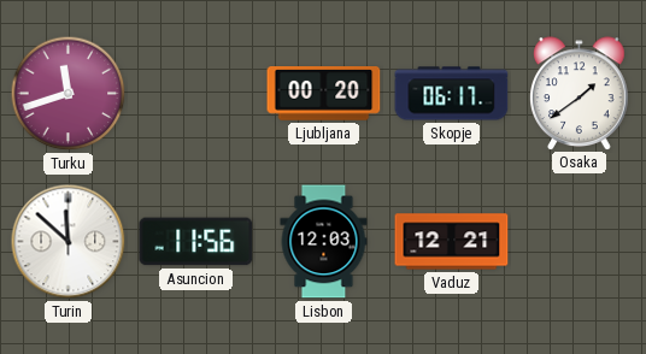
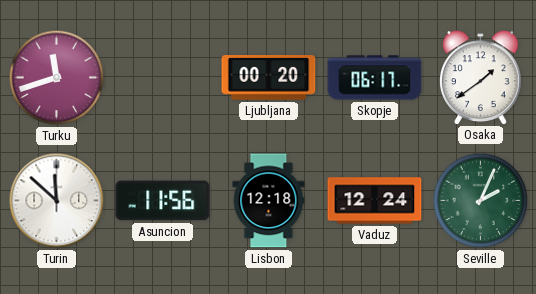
Lisbon: 12:03 -> 12:18 (269, 201)
Vaduz: 12:21 -> 12:24 (375, 201)
Seville: none -> 2:04 (481, 201)
